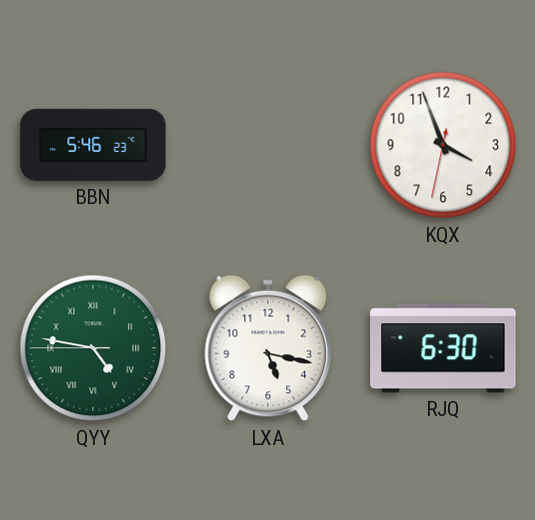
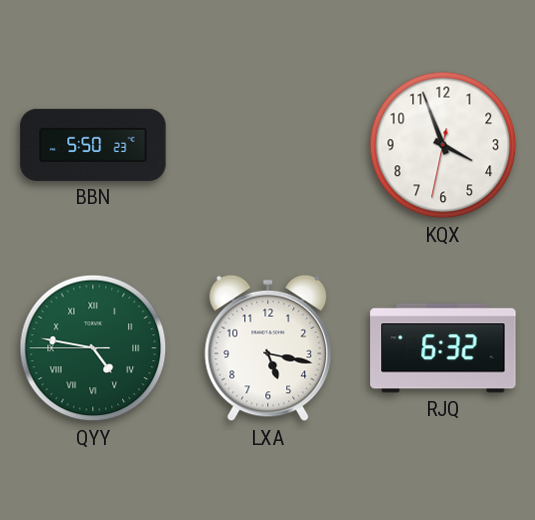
BBN: 5:46 -> 5:50 (93, 145)
RJQ: 6:30 -> 6:32 (443, 348)
